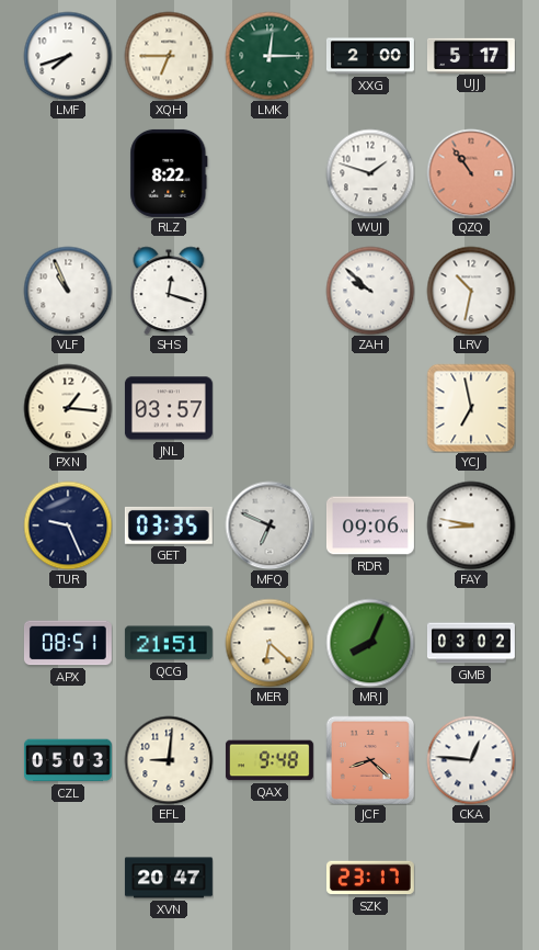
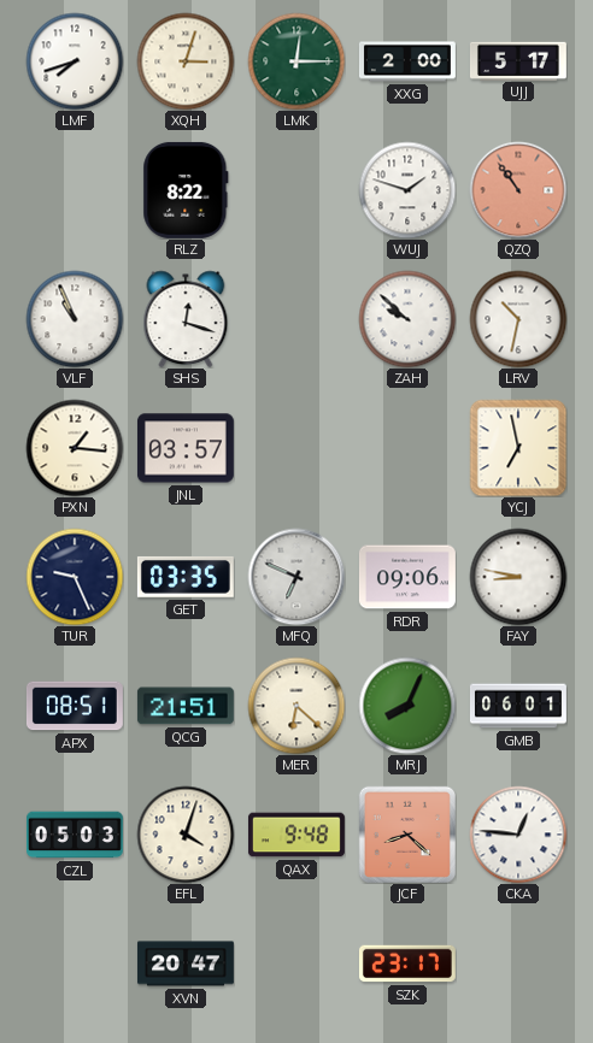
XQH: 6:45 -> 3:03 (186, 61)
GMB: 03:02 -> 06:01 (518, 706)
EFL: 9:01 -> 4:03 (186, 835)
